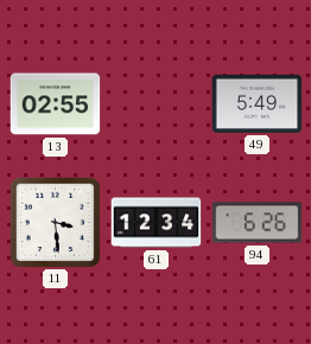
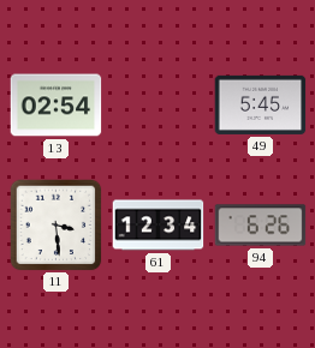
13: 02:55 -> 02:54 (57, 106)
49: 5:49 -> 5:45 (261, 104)
